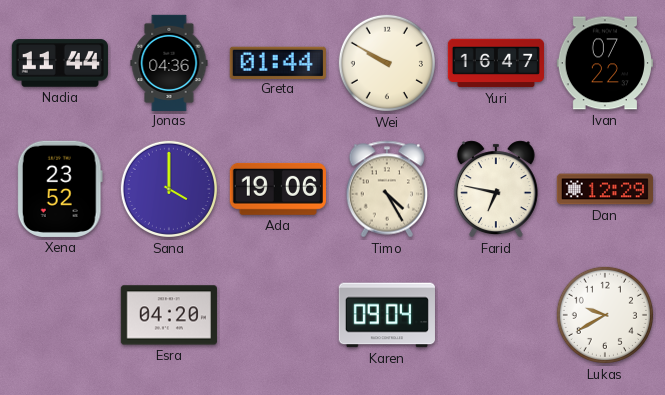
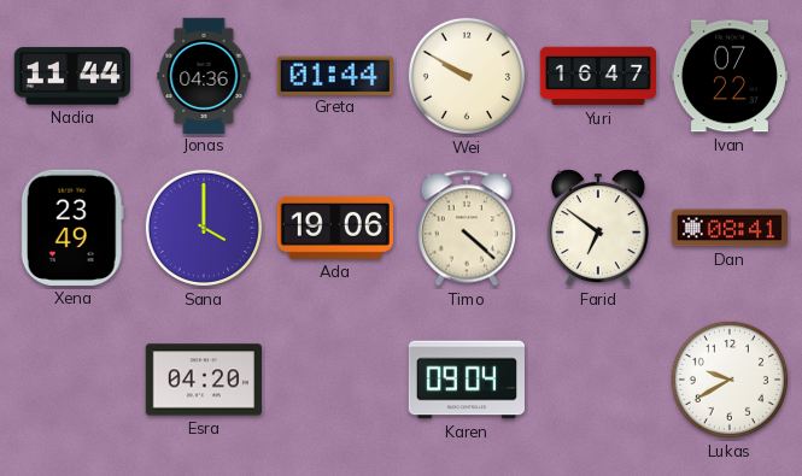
Xena: 23:52 -> 23:49 (72, 228)
Timo: 4:25 -> 4:22 (467, 228)
Farid: 6:47 -> 6:51 (598, 228)
Dan: 12:29 -> 08:41 (730, 228)
